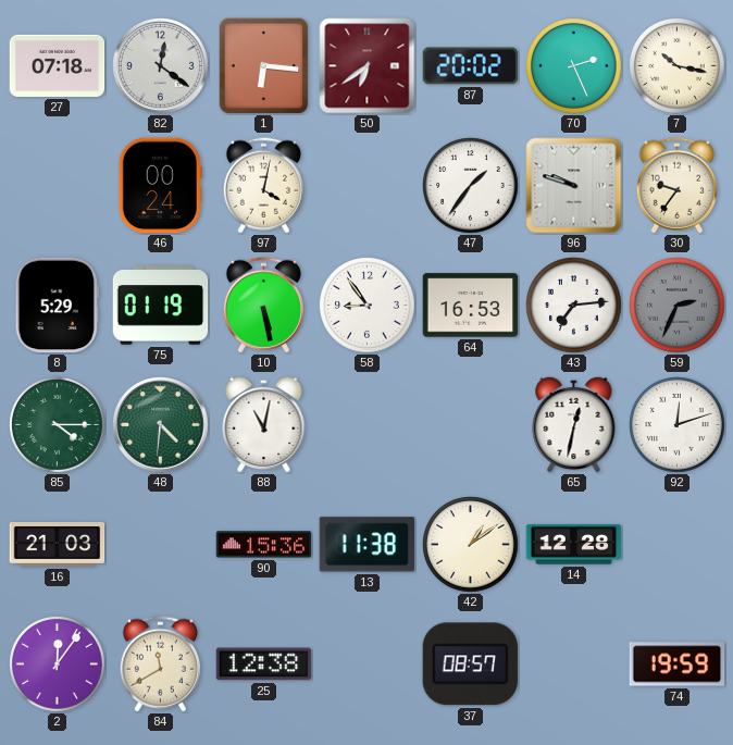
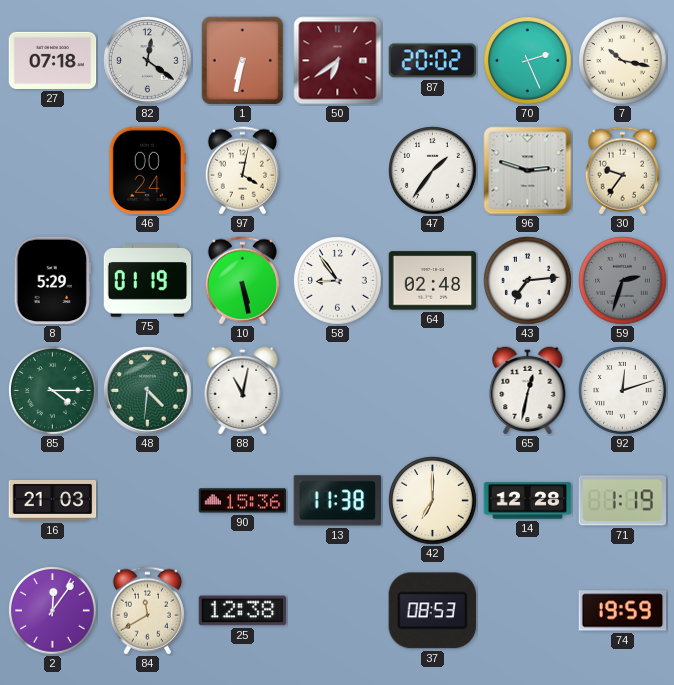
1: 6:16 -> 6:32 (243, 61)
96: 9:48 -> 2:48 (528, 171)
64: 16:53 -> 02:48 (433, 281)
59: 2:34 -> 2:33 (623, 281)
42: 1:09 -> 7:00 (433, 501)
71: none -> 1:19 (622, 501)
37: 08:57 -> 08:53 (432, 611)
